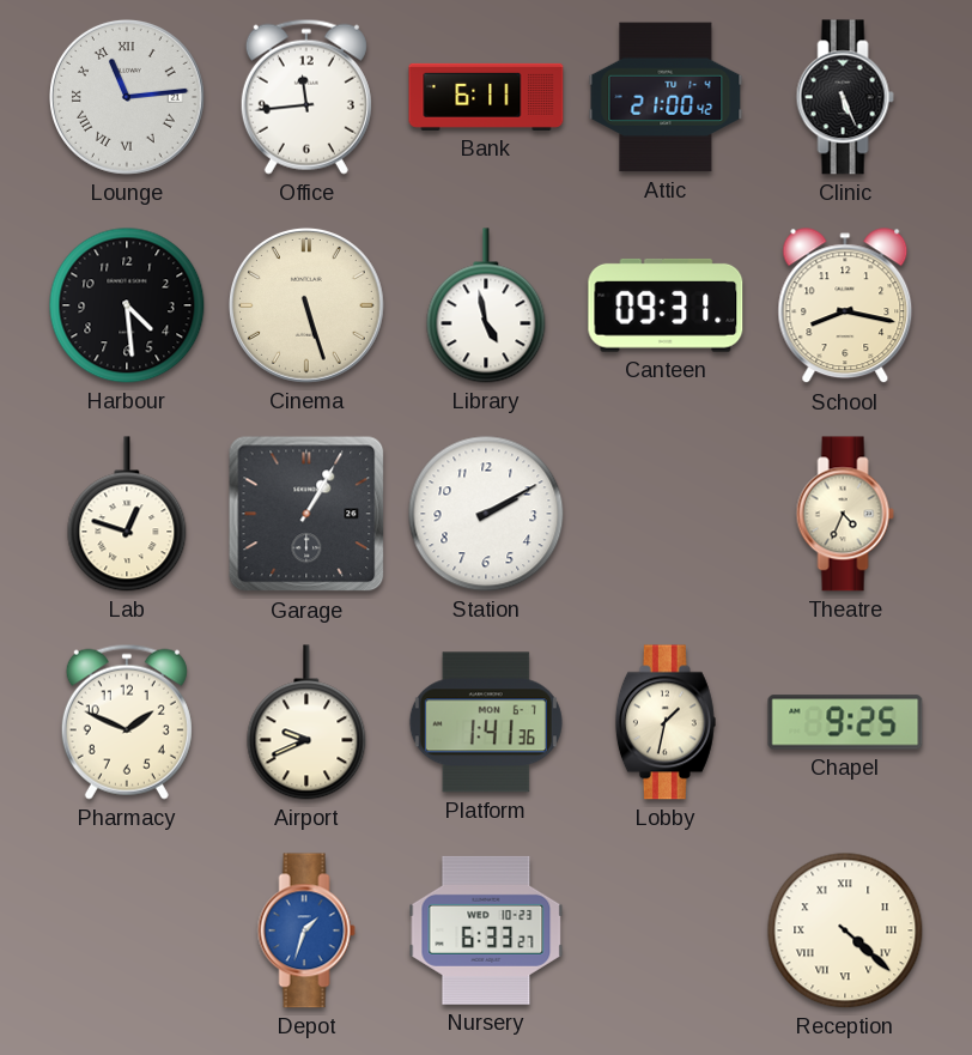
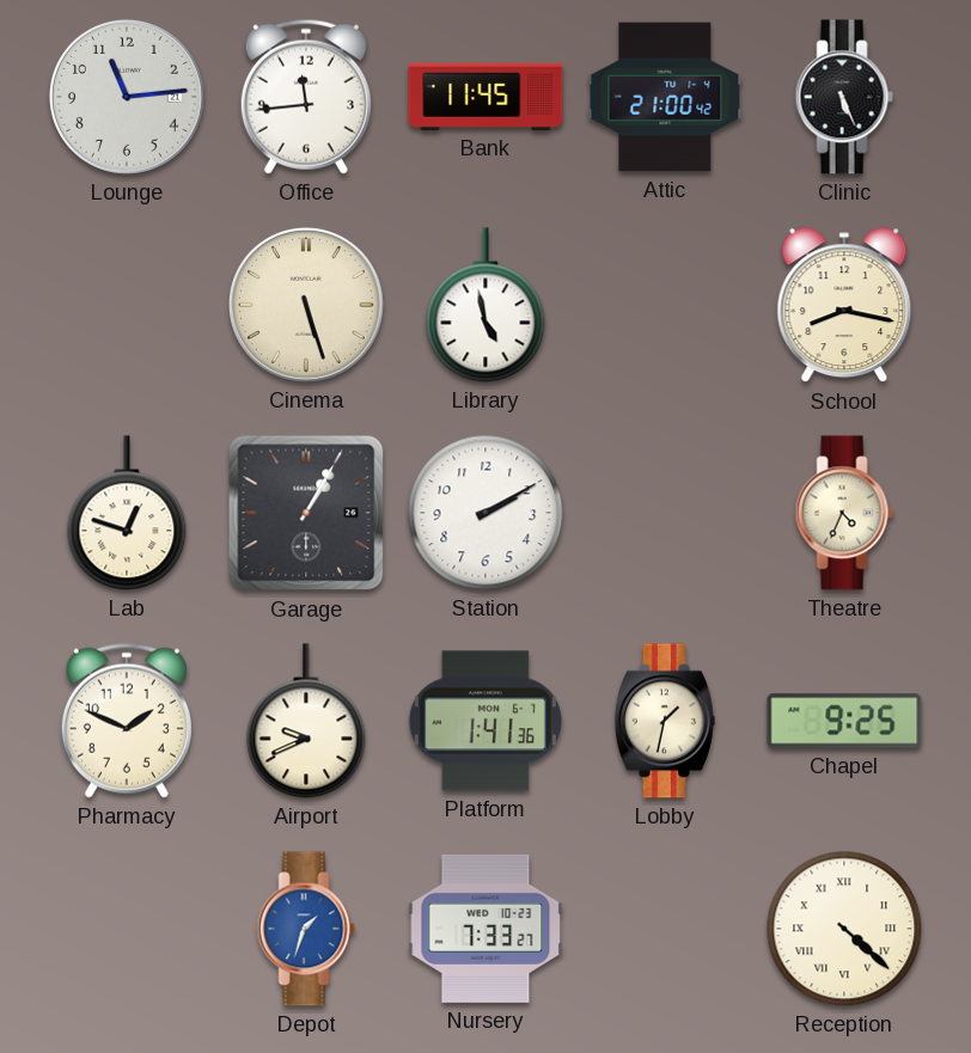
Lounge numerals: Roman -> Arabic (127, 97)
Bank: 6:11 -> 11:45 (485, 97)
Harbour: 4:29 -> none (127, 305)
Canteen: 09:31 -> none (666, 305)
Nursery: 6:33 -> 7:33 (485, 929)
